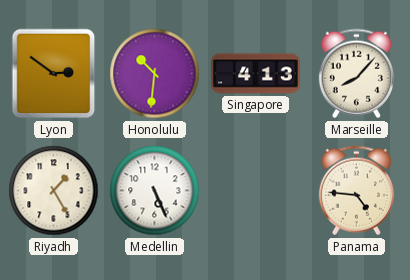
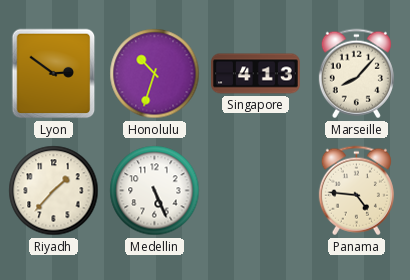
Honolulu: 10:31 -> 10:33 (155, 74)
Riyadh: 1:25 -> 1:37 (54, 191)
